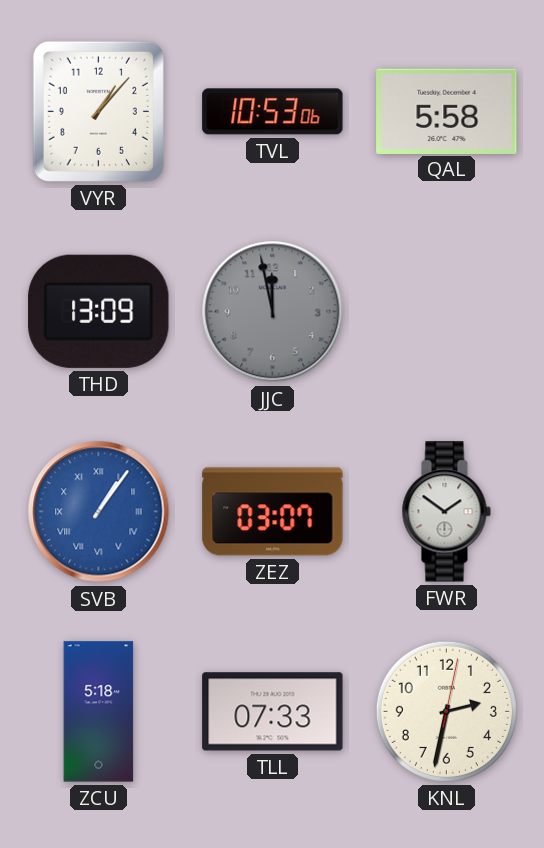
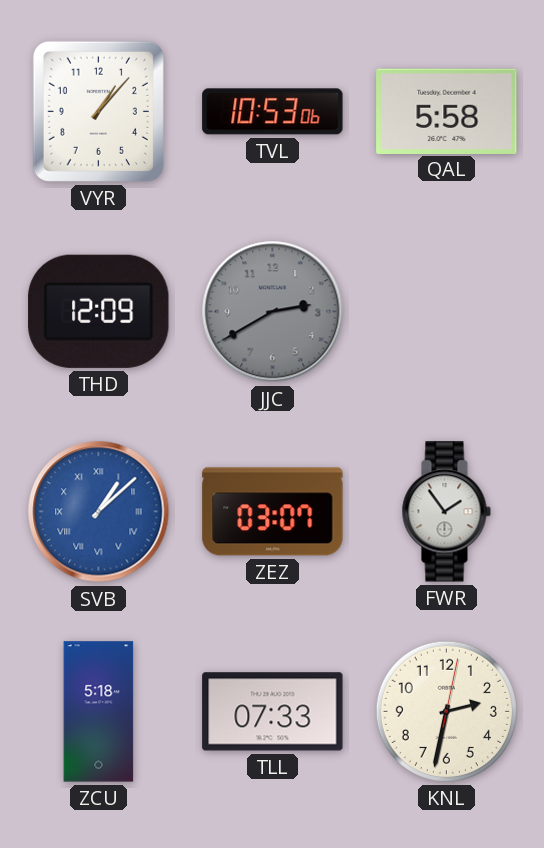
THD: 13:09 -> 12:09 (99, 311)
JJC: 11:58 -> 2:40 (273, 312)
SVB: 1:06 -> 1:08 (99, 512)
FWR: 1:51 -> 1:54 (446, 512)
